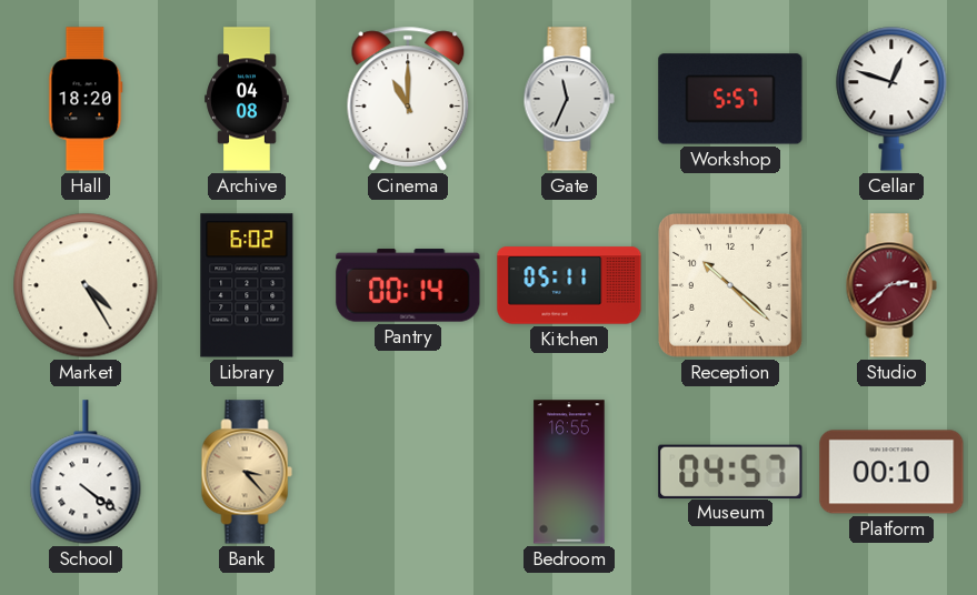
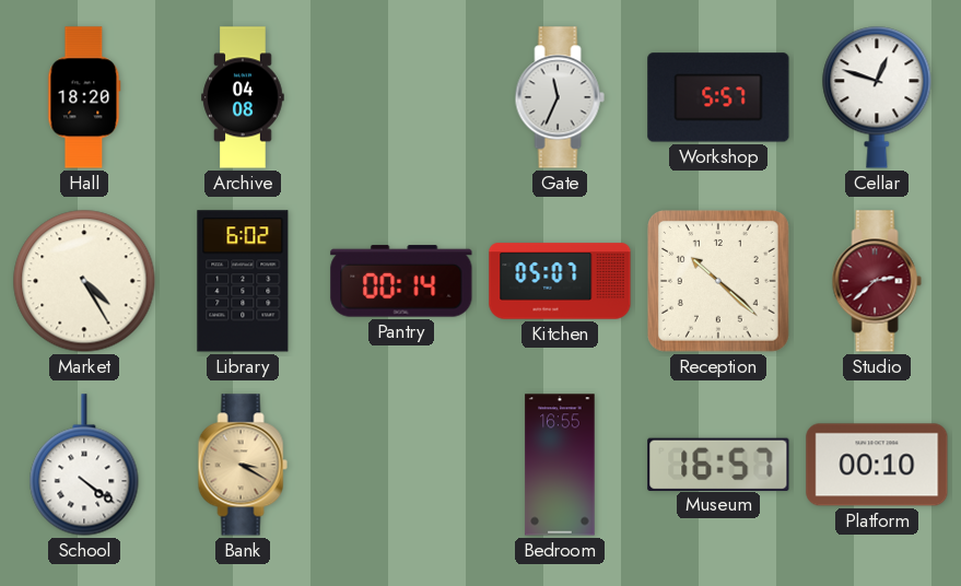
Cinema: 11:00 -> none (408, 99)
Kitchen: 05:11 -> 05:07 (560, 281)
Bank: 3:23 -> 3:20 (243, 465)
Museum: 04:57 -> 16:57 (718, 464)
